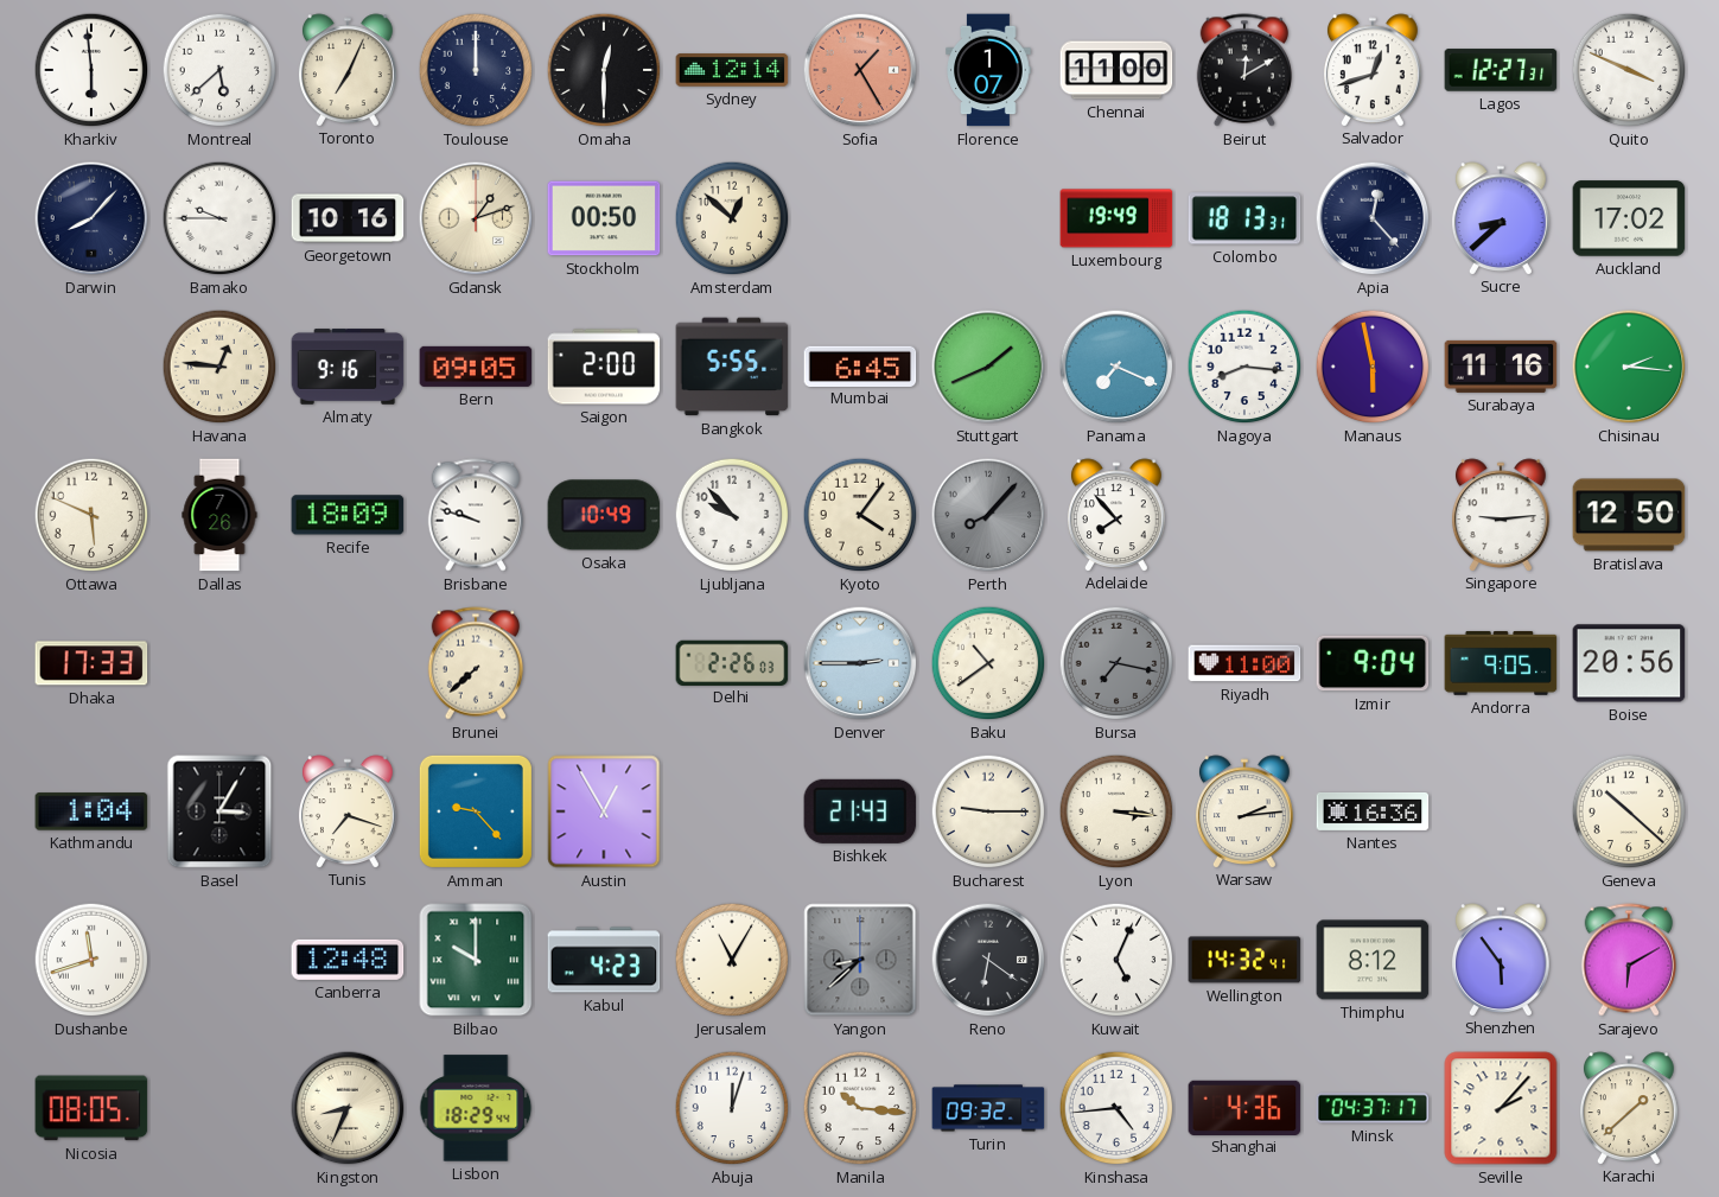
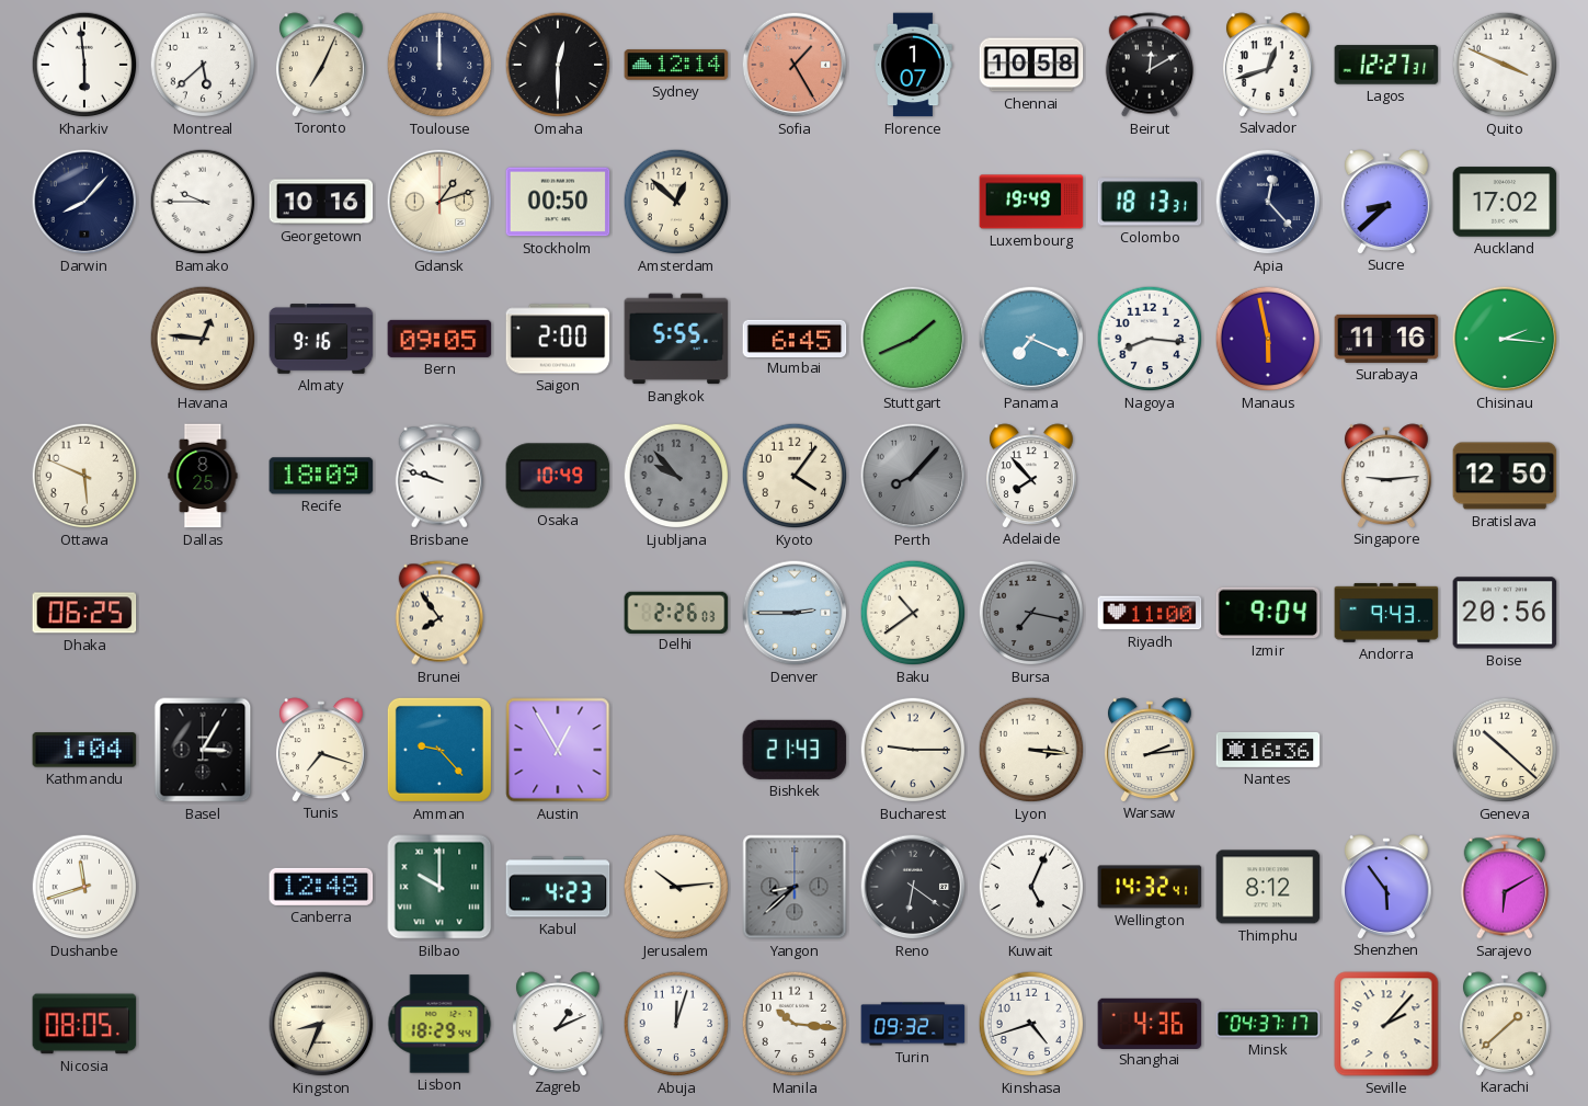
Chennai: 11:00 -> 10:58 (1031, 65)
Dallas: 7:26 -> 8:25 (203, 476)
Ljubljana dial: white -> grey (676, 476)
Dhaka: 17:33 -> 06:25 (84, 613)
Brunei: 7:38 -> 7:54 (438, 613)
Andorra: 9:05 -> 9:43 (1386, 613)
Jerusalem: 11:05 -> 10:14 (676, 887)
Zagreb: none -> 1:11 (558, 1024)
Kinshasa: 4:44 -> 4:42 (1031, 1024)
